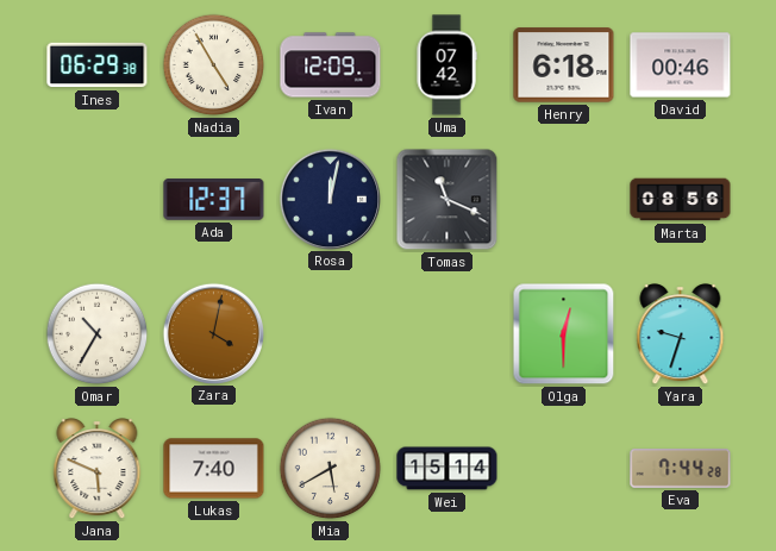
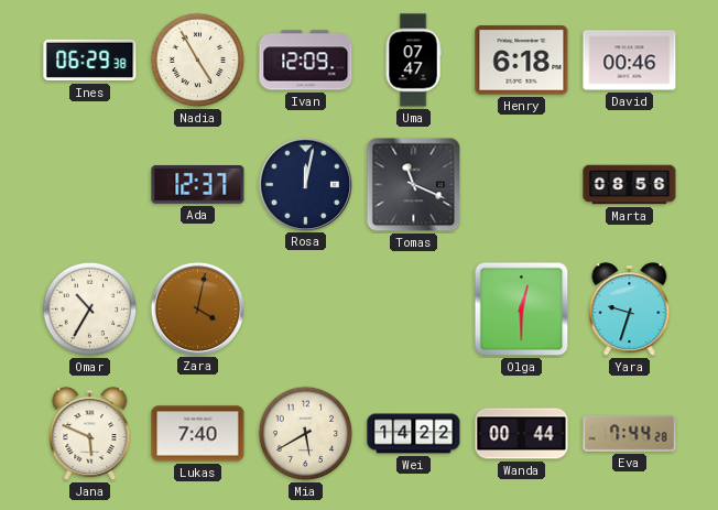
Uma: 07:42 -> 07:47 (413, 61)
Wei: 15:14 -> 14:22 (414, 434)
Wanda: none -> 00:44 (522, 434)
